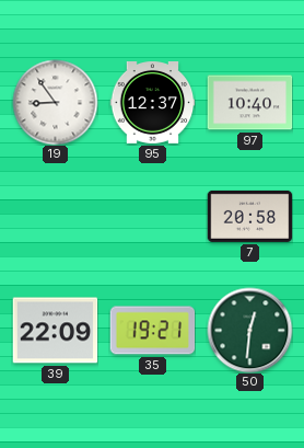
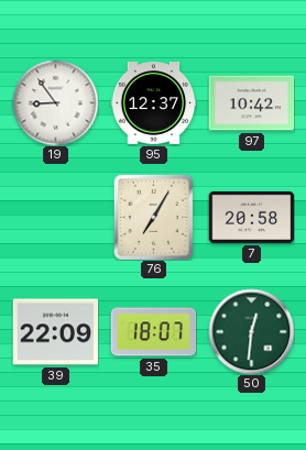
97: 10:40 -> 10:42 (251, 103)
76: none -> 7:05 (153, 217)
35: 19:21 -> 18:07 (153, 332)
